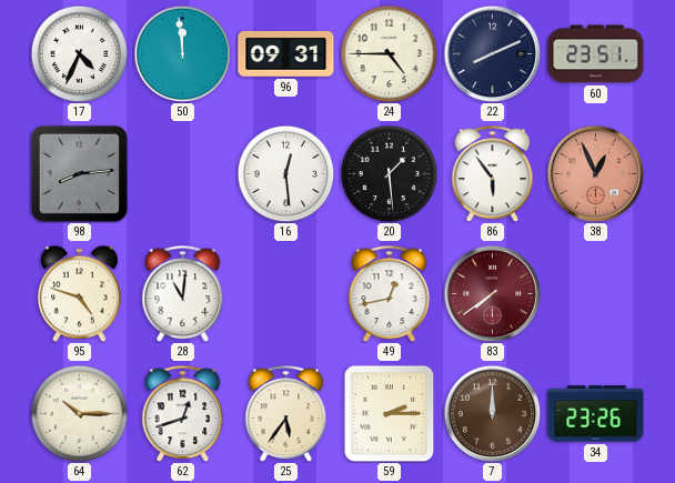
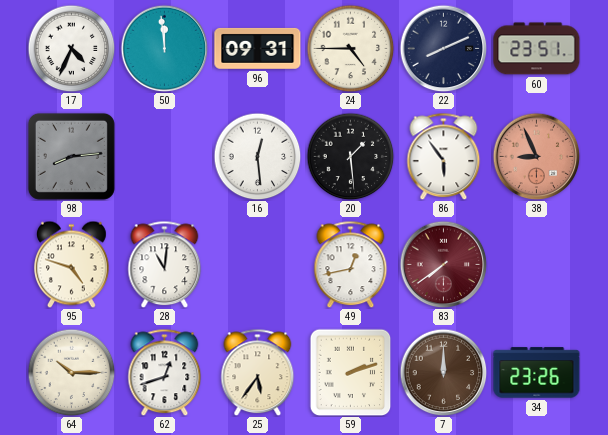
38: 12:56 -> 8:56 (536, 156)
59: 2:15 -> 2:12 (351, 372)
